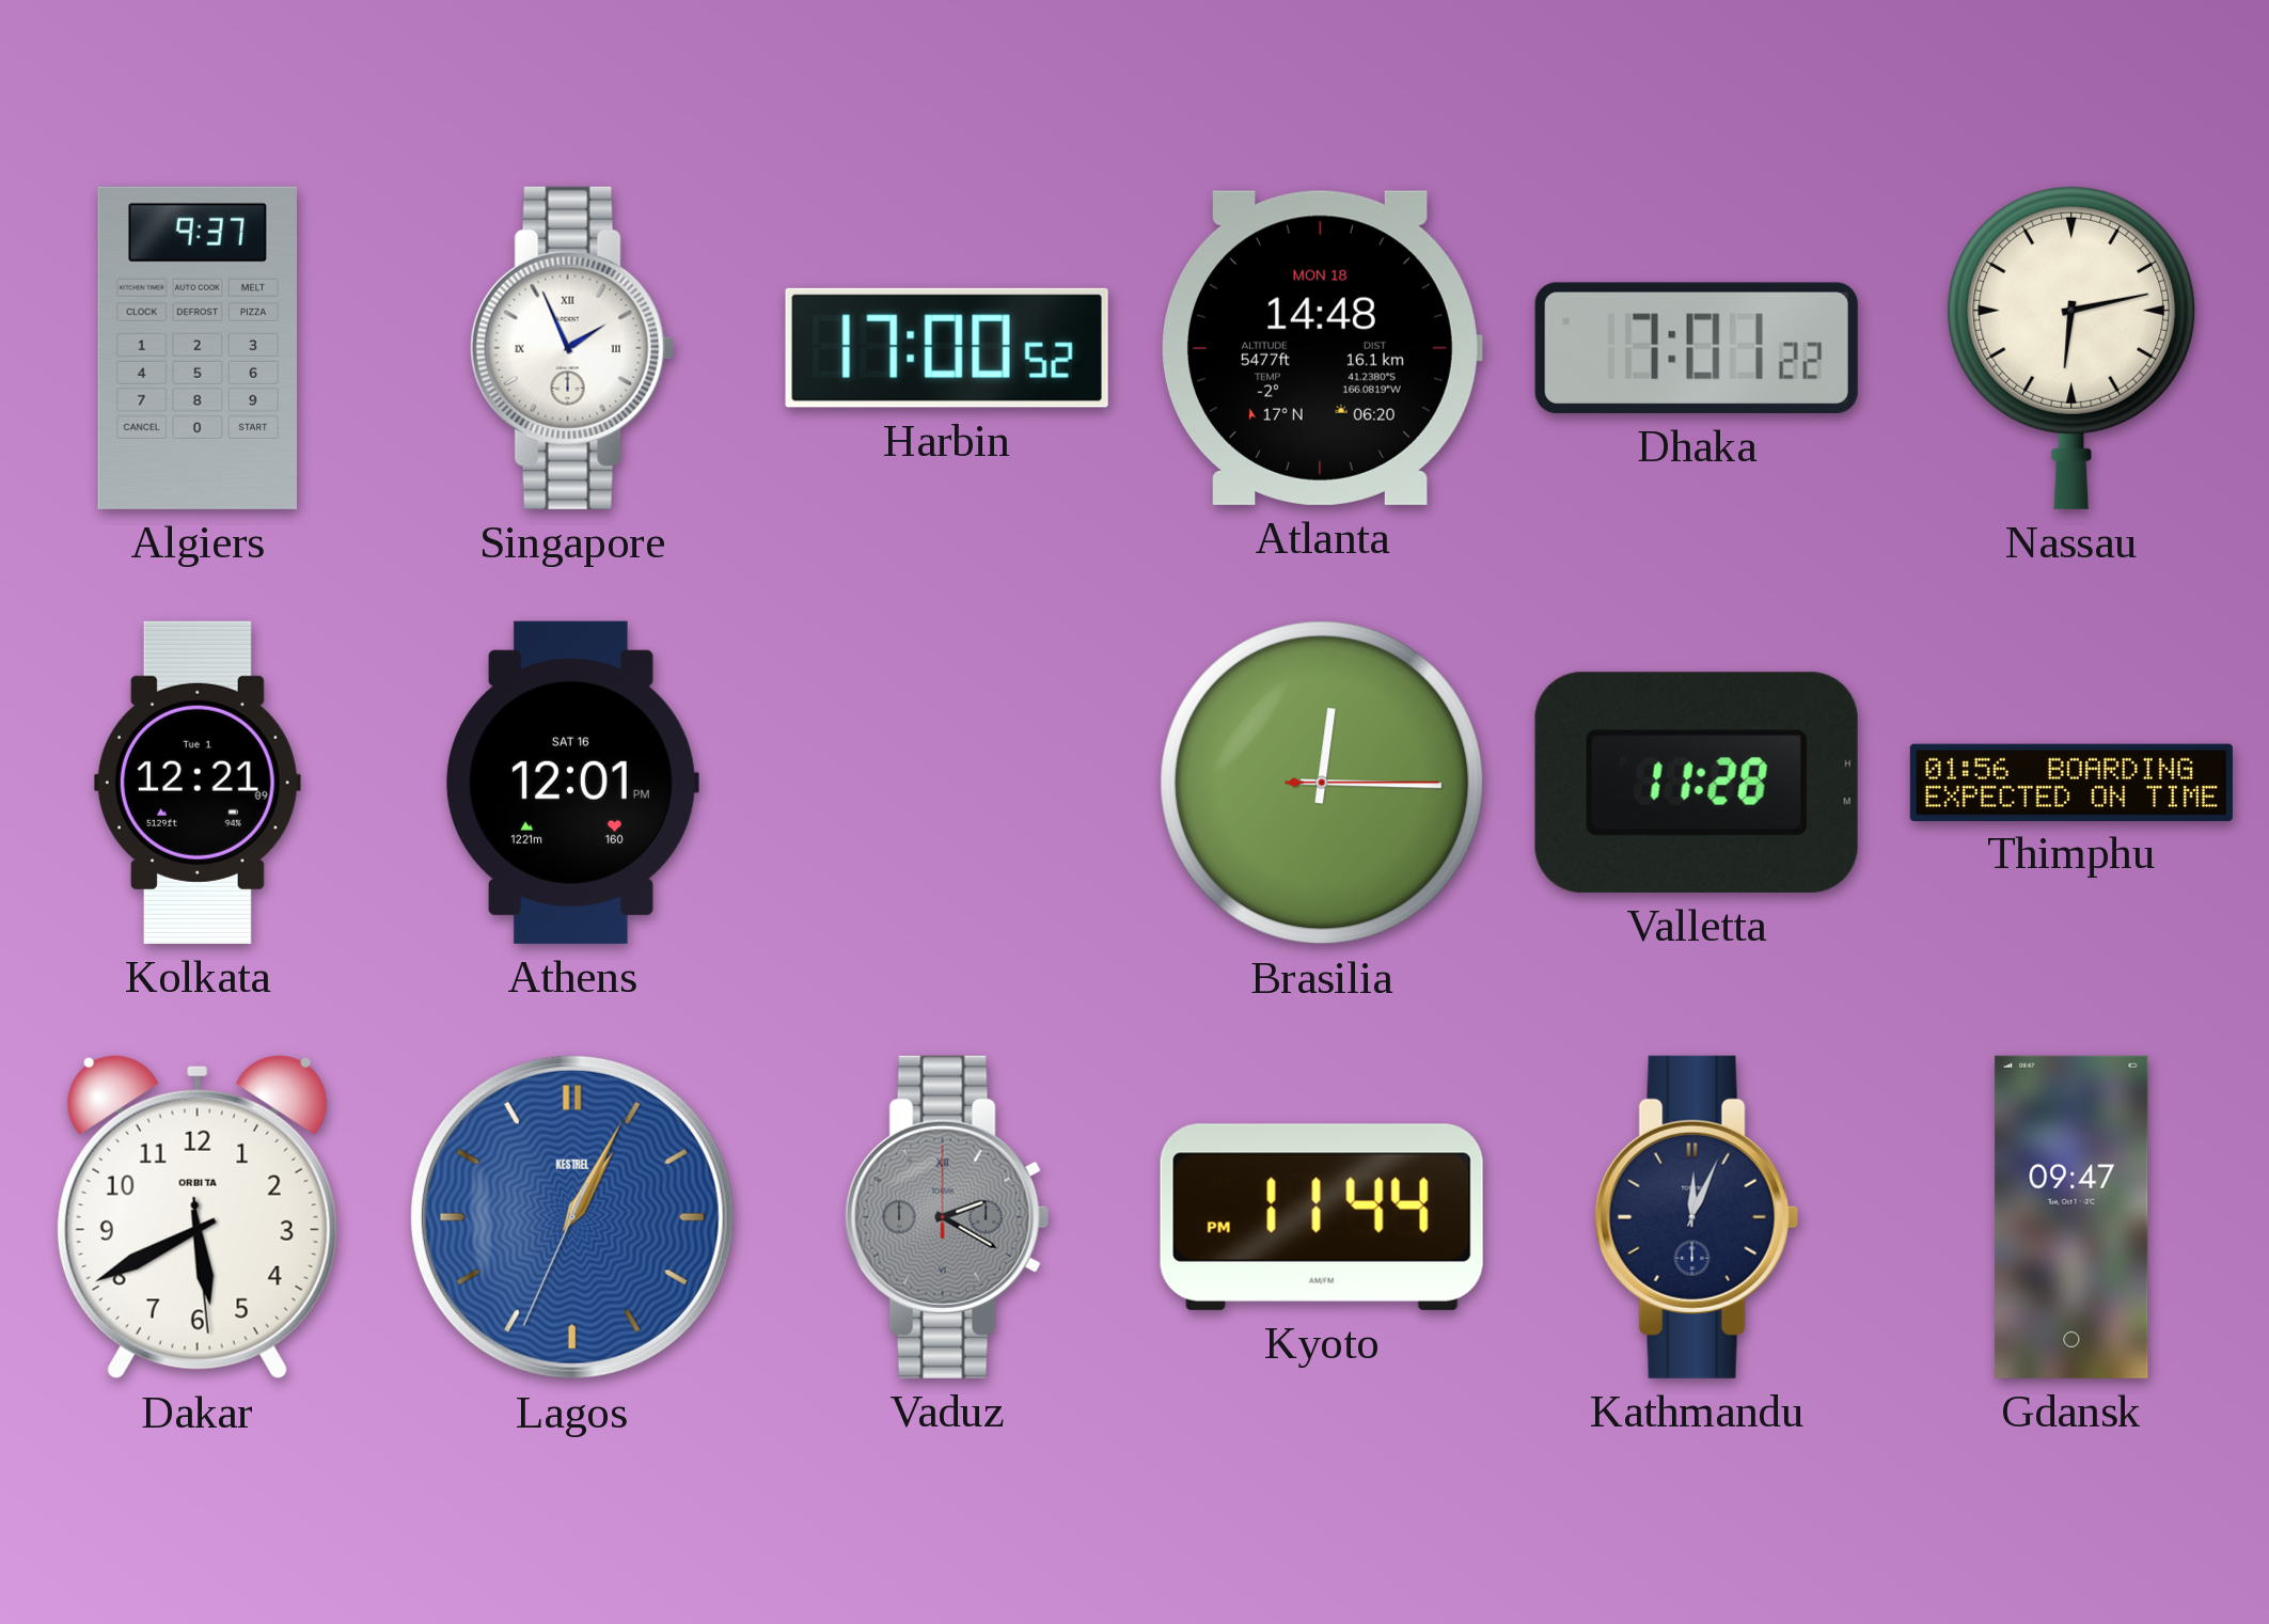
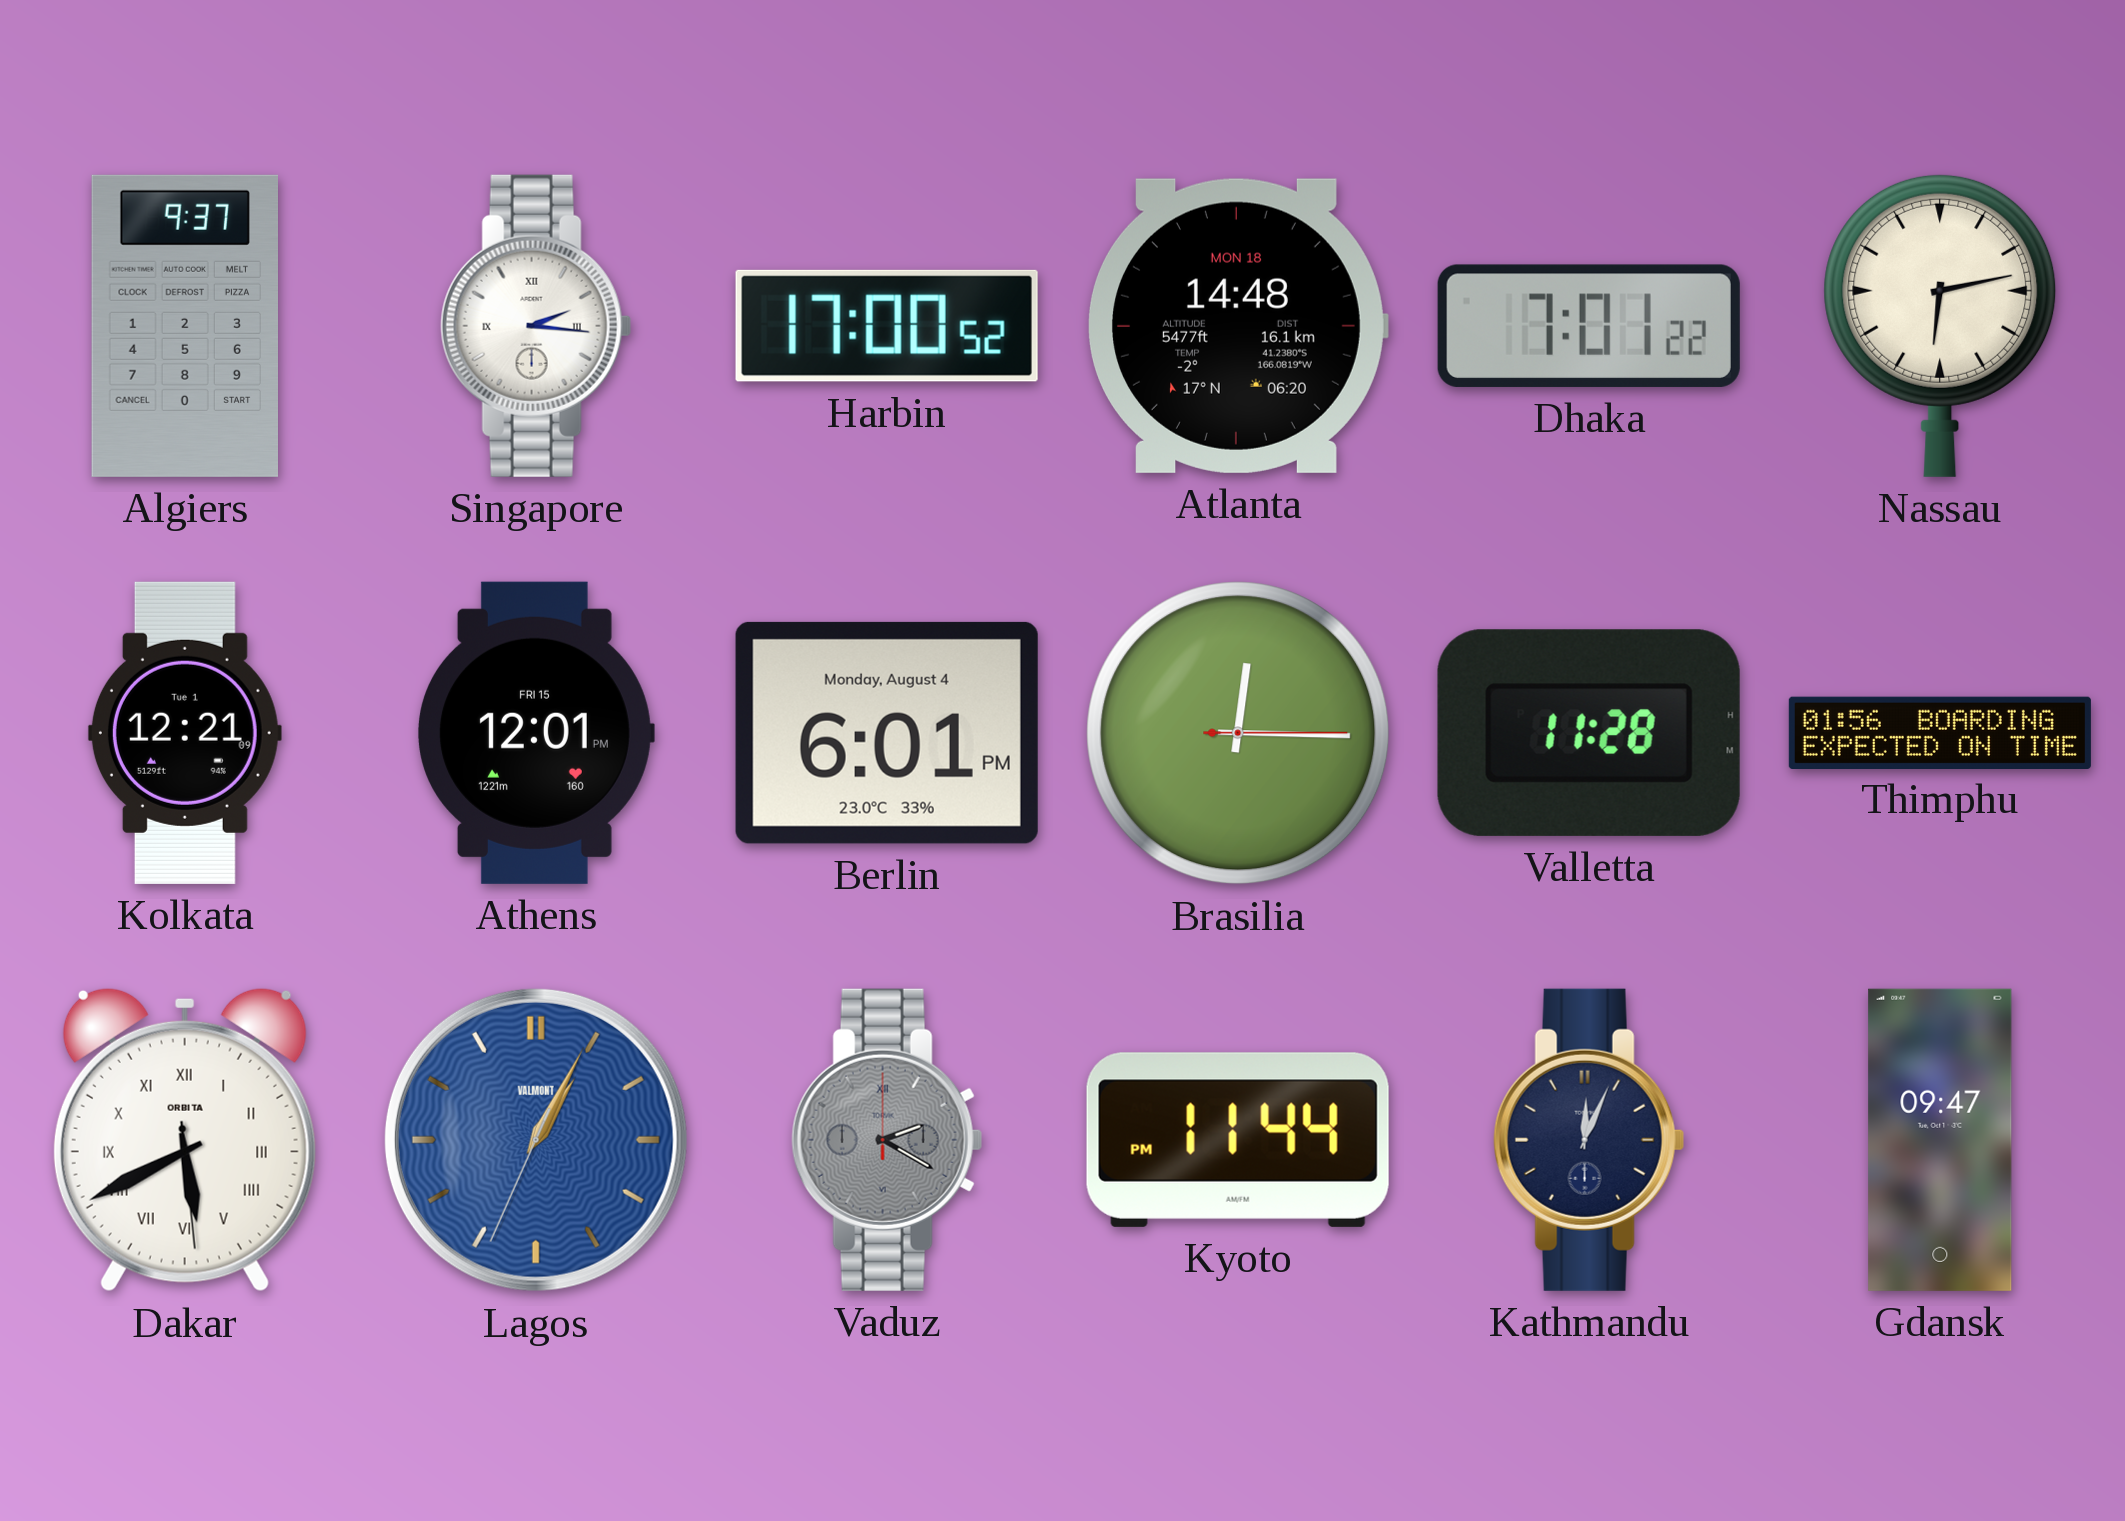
Singapore: 1:56 -> 2:16 (536, 326)
Athens date: SAT 16 -> FRI 15 (536, 733)
Berlin: none -> 6:01 (887, 733)
Dakar numerals: Arabic -> Roman (185, 1140)
Lagos brand: KESTREL -> VALMONT (536, 1140)
